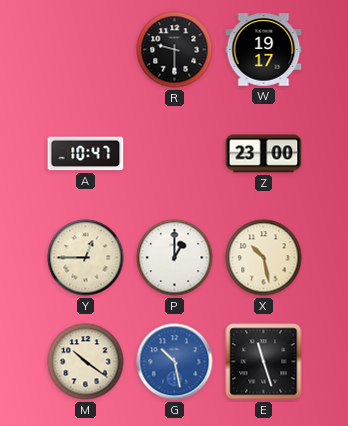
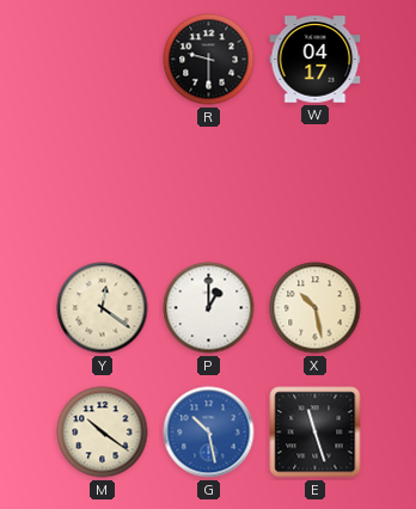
W: 19:17 -> 04:17 (316, 60)
A: 10:47 -> none (86, 154)
Z: 23:00 -> none (264, 154)
Y: 12:45 -> 12:21 (103, 308)
